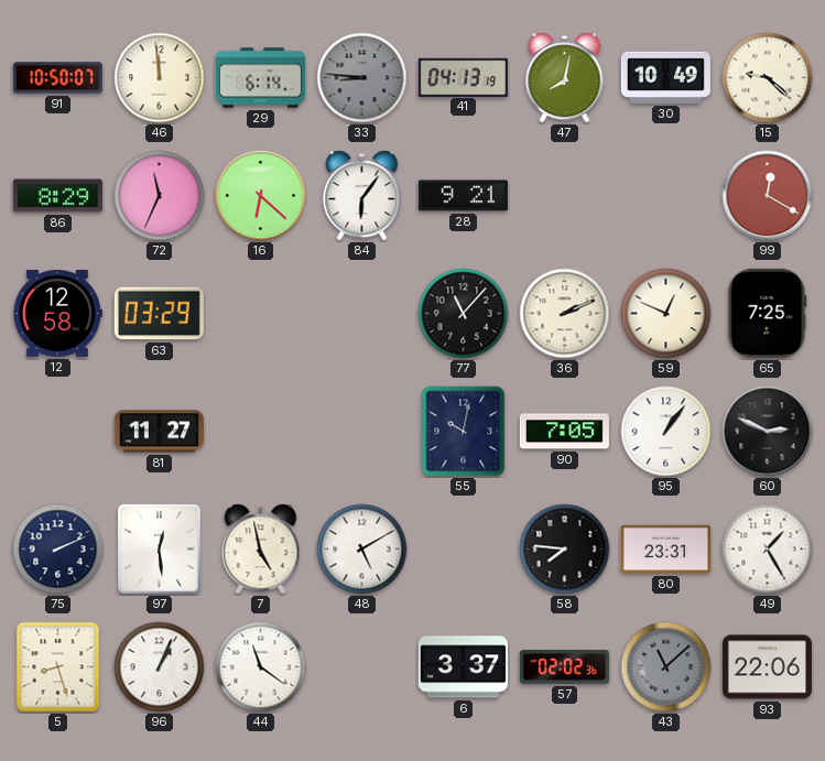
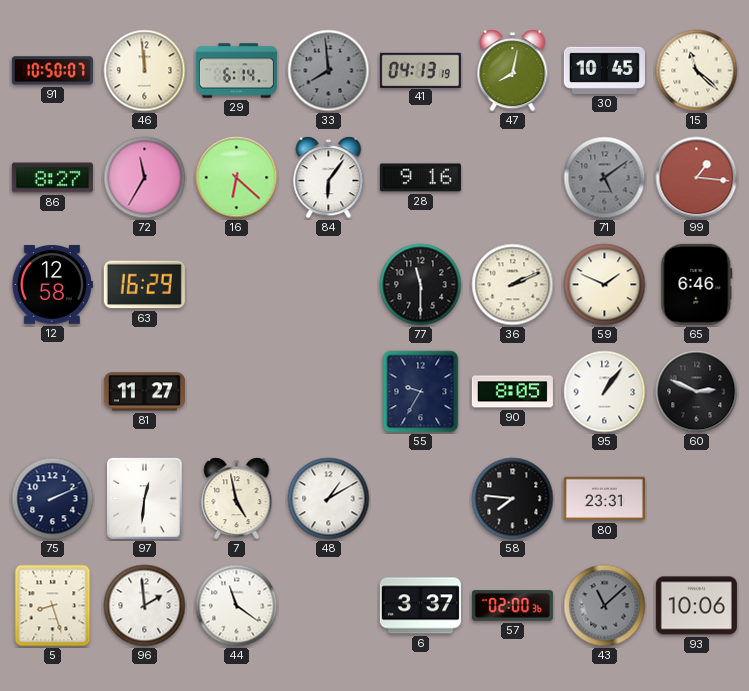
33: 8:46 -> 7:59 (329, 71)
30: 10:49 -> 10:45 (604, 70)
15: 9:22 -> 11:22 (697, 71)
86: 8:29 -> 8:27 (52, 178)
72: 11:34 -> 11:35 (145, 178)
28: 9:21 -> 9:16 (420, 178)
71: none -> 5:09 (605, 178)
99: 12:20 -> 1:16 (697, 178)
63: 03:29 -> 16:29 (144, 285)
77: 11:07 -> 11:30 (421, 285)
59: 12:49 -> 1:49 (605, 285)
65: 7:25 -> 6:46 (697, 284)
55: 10:02 -> 9:35 (421, 392)
90: 7:05 -> 8:05 (512, 392)
97: 12:29 -> 12:31 (145, 499)
48: 5:10 -> 1:10 (329, 499)
49: 1:25 -> none (768, 550)
96: 1:04 -> 1:59 (145, 606)
57: 02:02 -> 02:00 (512, 606)
93: 22:06 -> 10:06 (696, 606)
